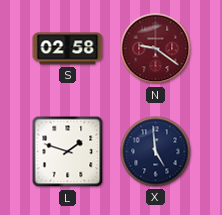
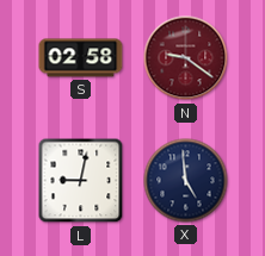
L: 1:48 -> 9:02 (81, 181)
